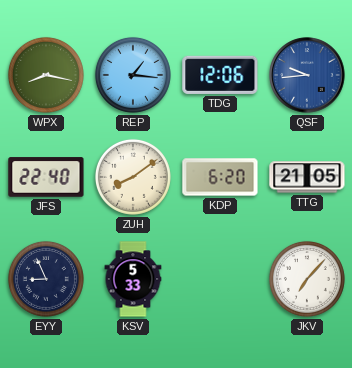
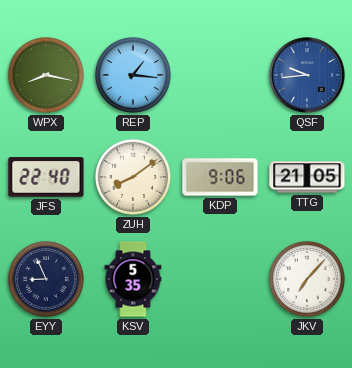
TDG: 12:06 -> none (220, 75)
KDP: 6:20 -> 9:06 (220, 177)
KSV: 5:33 -> 5:35 (133, 279)
